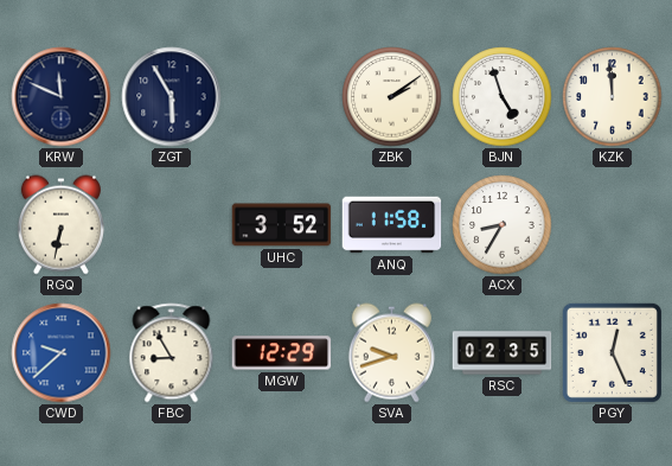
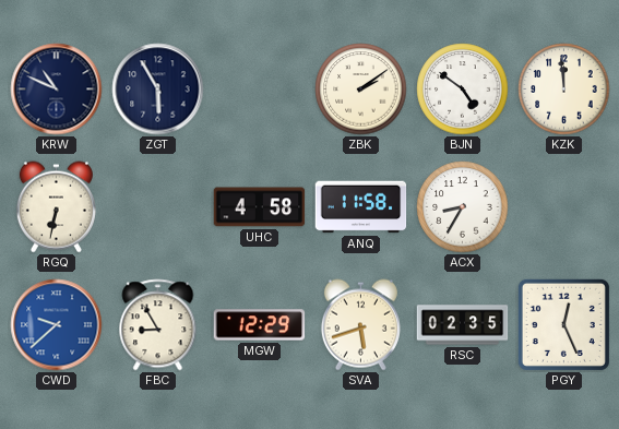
KRW: 11:49 -> 10:49 (57, 90)
BJN: 4:57 -> 4:51 (463, 90)
UHC: 3:52 -> 4:58 (260, 207)
SVA: 9:42 -> 5:42 (360, 325)
